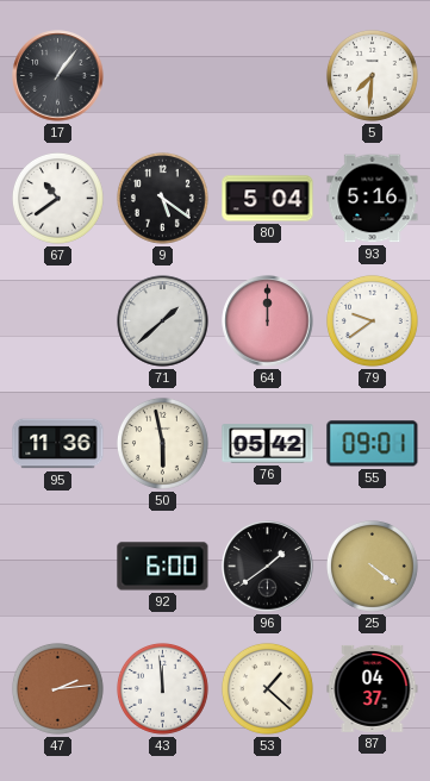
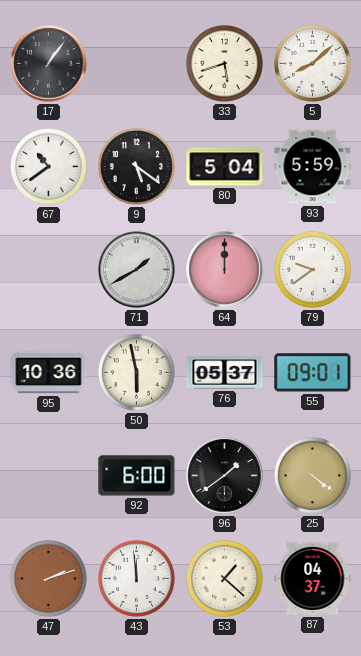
33: none -> 5:42 (224, 63)
5: 7:31 -> 8:08 (312, 63)
93: 5:16 -> 5:59 (313, 167)
71: 1:38 -> 1:40 (137, 270)
95: 11:36 -> 10:36 (49, 373)
76: 05:42 -> 05:37 (225, 373)
47: 2:14 -> 2:12 (48, 578)
